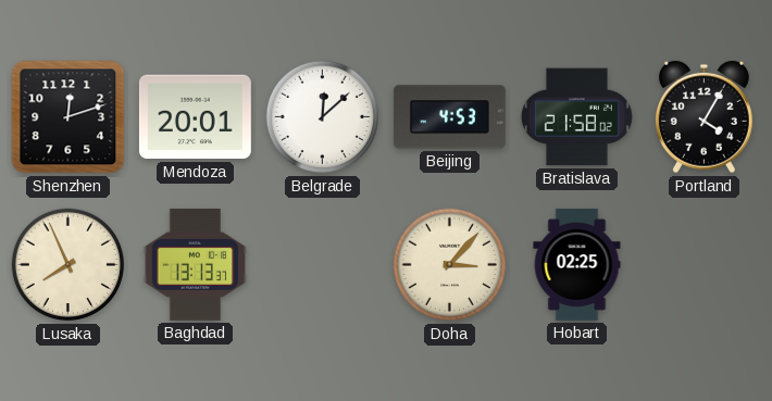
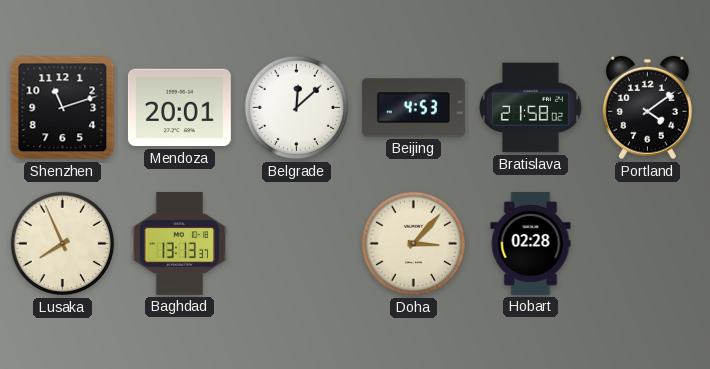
Shenzhen: 12:12 -> 11:12 (63, 108)
Portland: 4:05 -> 4:09 (647, 108)
Hobart: 02:25 -> 02:28 (531, 243)
